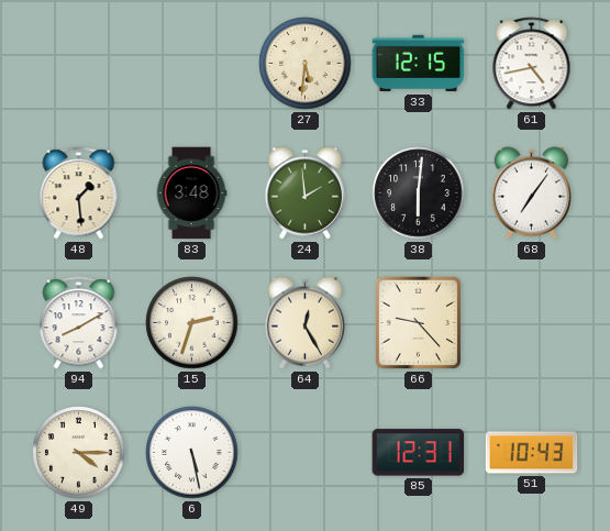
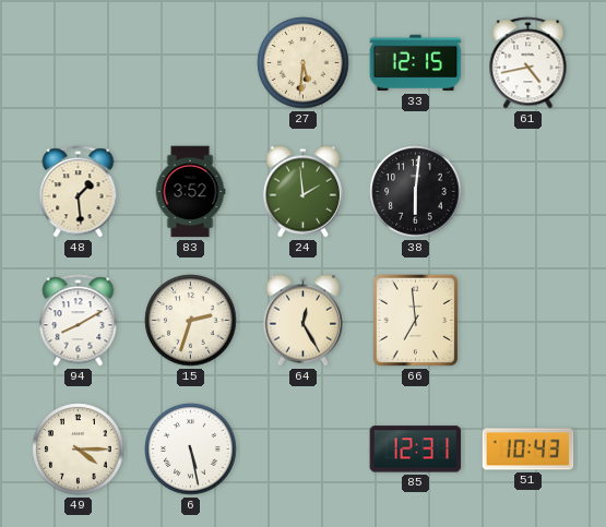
83: 3:48 -> 3:52 (190, 192)
68: 7:06 -> none (531, 193)
66: 9:23 -> 6:59 (415, 320)
